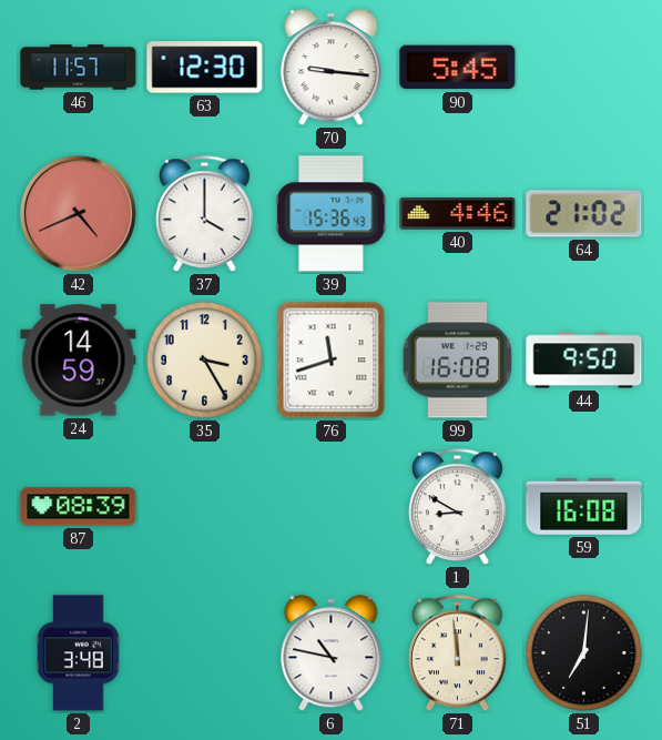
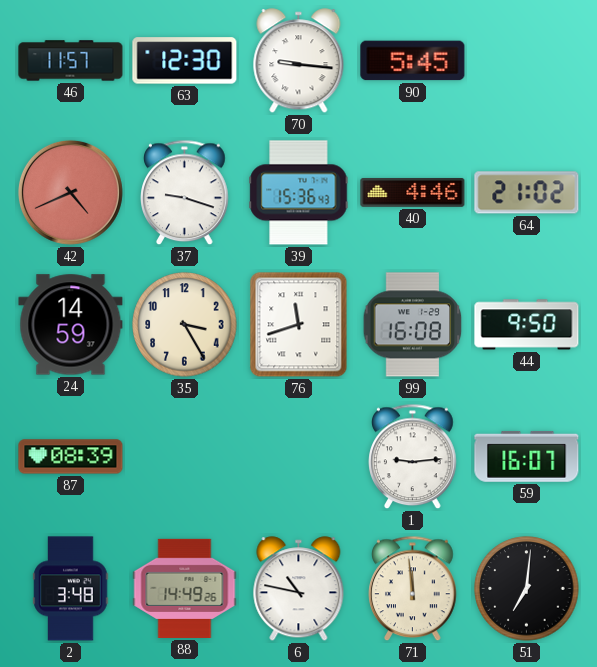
37: 4:00 -> 9:18 (185, 193)
1: 8:50 -> 9:14 (413, 457)
59: 16:08 -> 16:07 (527, 456)
88: none -> 14:49 (185, 588)
